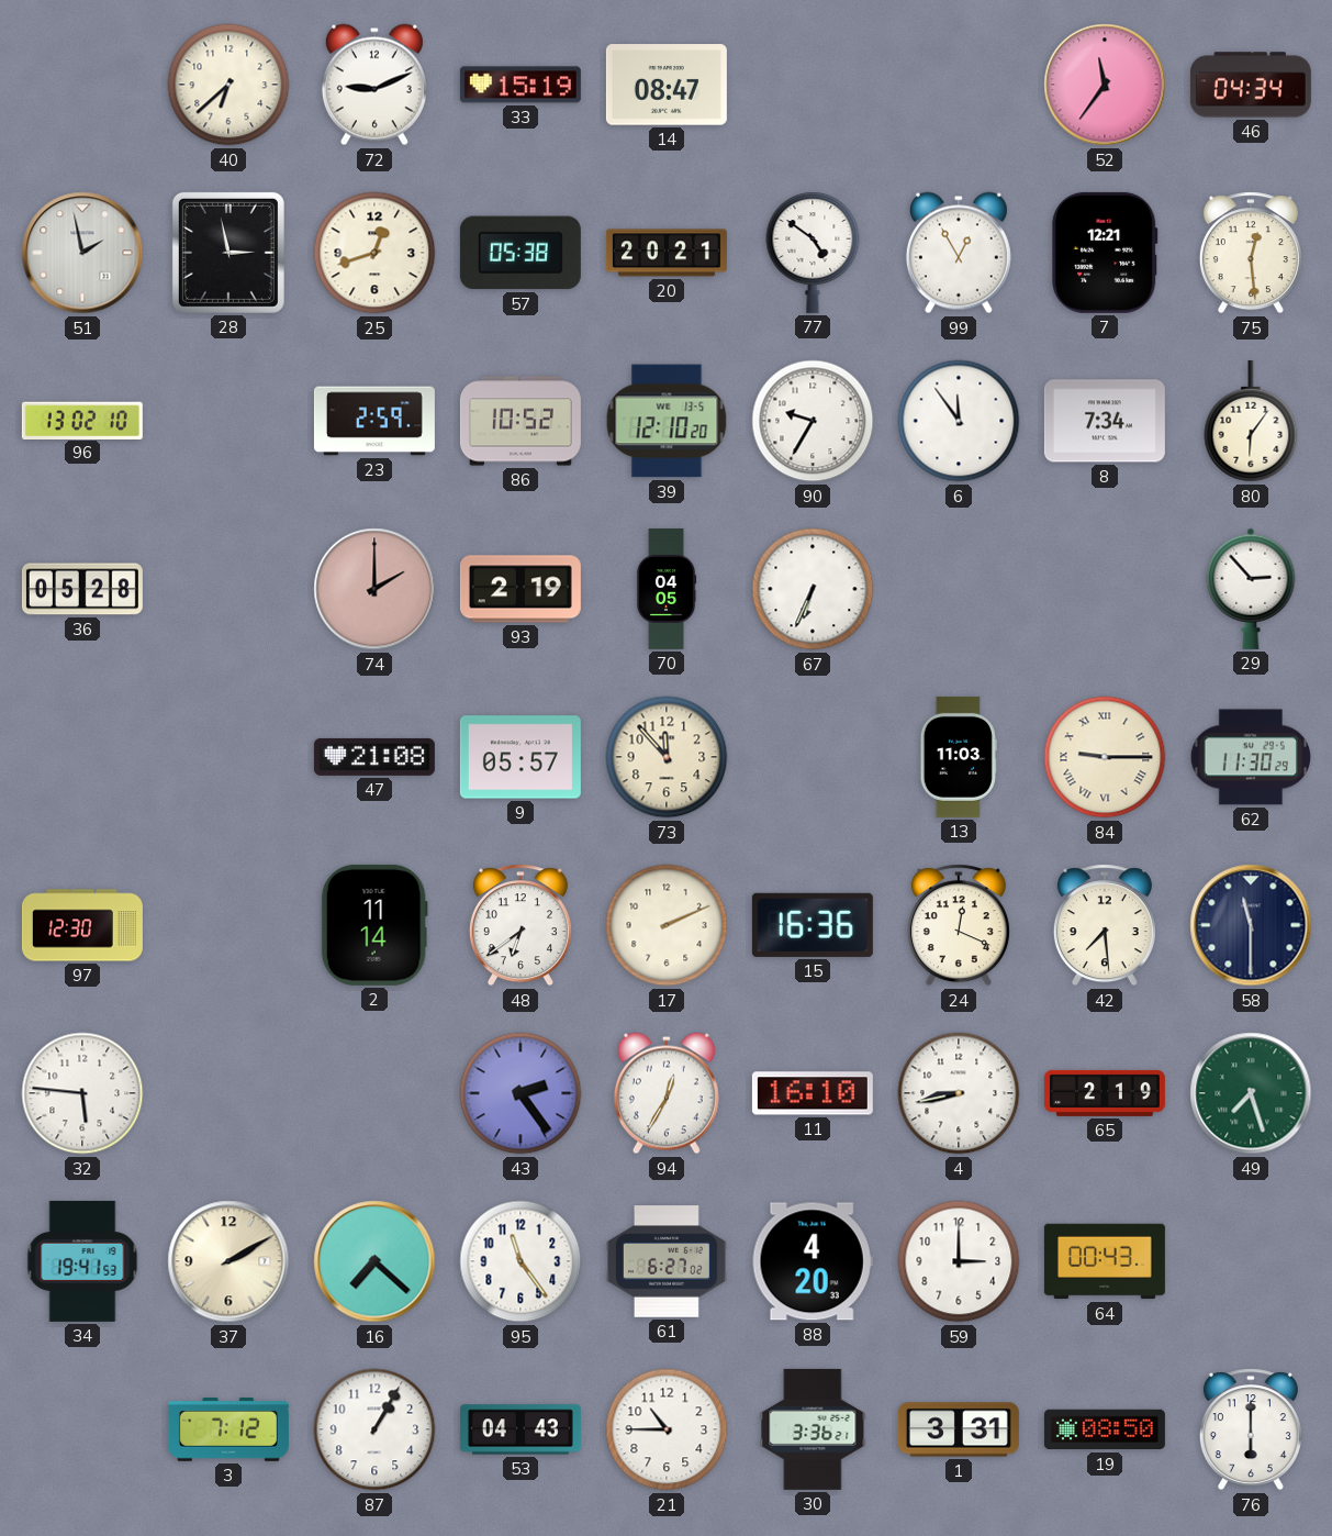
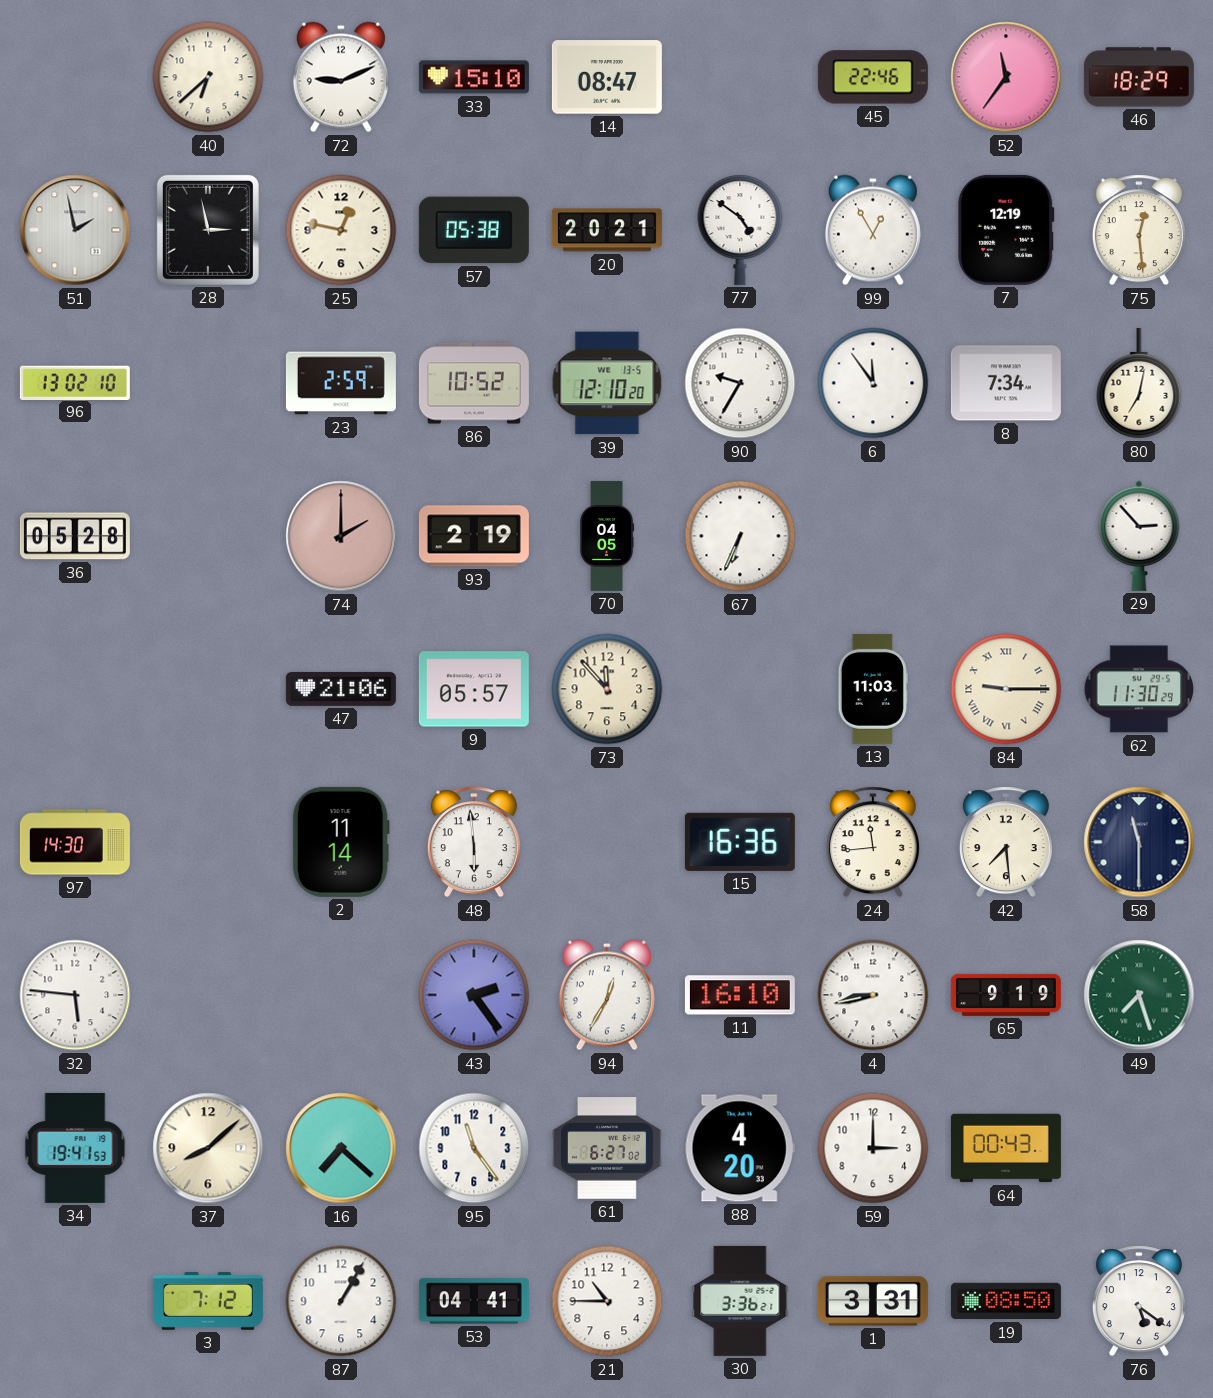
33: 15:19 -> 15:10 (474, 77)
45: none -> 22:46 (873, 77)
46: 04:34 -> 18:29 (1139, 77)
25: 12:42 -> 12:47 (341, 230)
7: 12:21 -> 12:19 (1006, 230)
80: 6:06 -> 7:02 (1139, 383)
47: 21:08 -> 21:06 (341, 689)
97: 12:30 -> 14:30 (75, 842)
48: 6:39 -> 5:59 (474, 842)
17: 2:11 -> none (667, 925)
24: 12:19 -> 11:44 (873, 842)
65: 2:19 -> 9:19 (1006, 995)
37: 2:10 -> 8:08 (208, 1148)
53: 04:43 -> 04:41 (474, 1301)
76: 6:00 -> 5:21 (1139, 1301)
